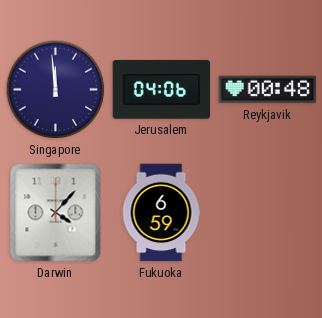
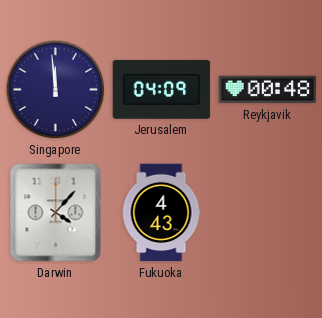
Jerusalem: 04:06 -> 04:09 (162, 89)
Fukuoka: 6:59 -> 4:43 (161, 213)
